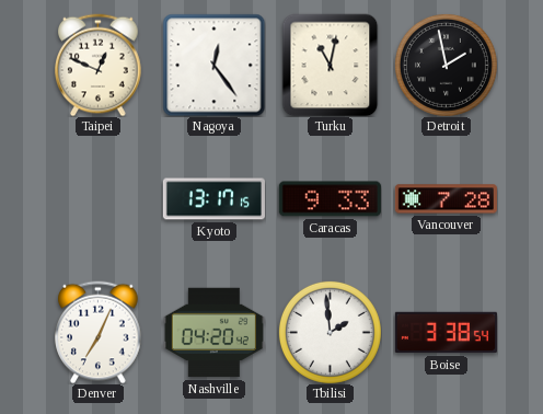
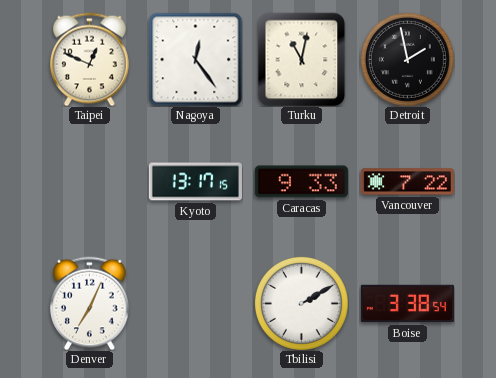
Vancouver: 7:28 -> 7:22 (407, 182)
Nashville: 04:20 -> none (213, 333)
Tbilisi: 1:59 -> 2:10 (301, 303)
